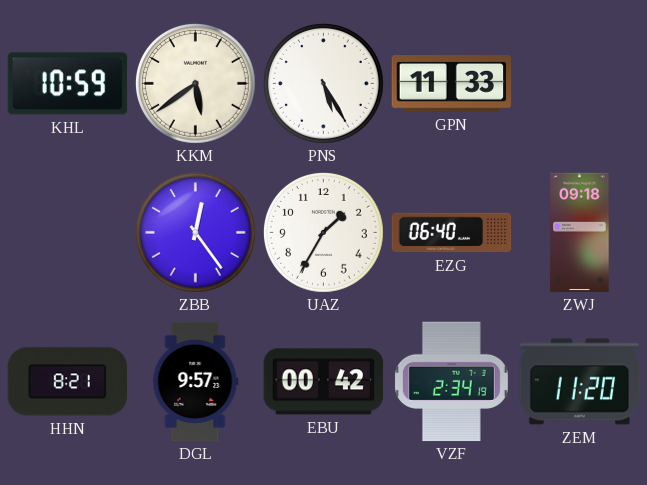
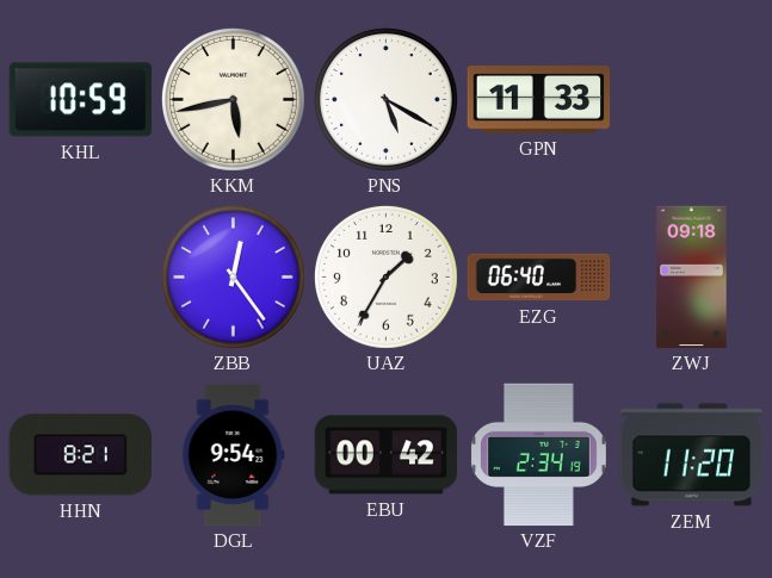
KKM: 5:39 -> 5:43 (234, 100)
PNS: 5:25 -> 5:20 (387, 100)
DGL: 9:57 -> 9:54 (234, 455)
